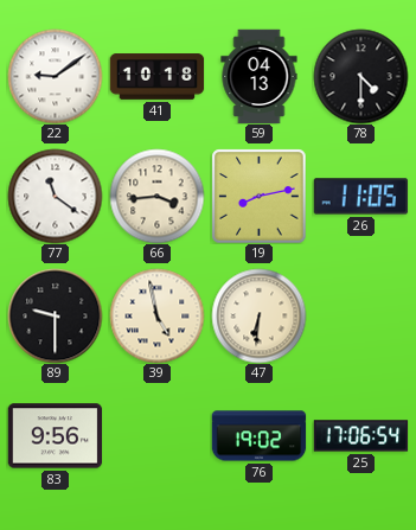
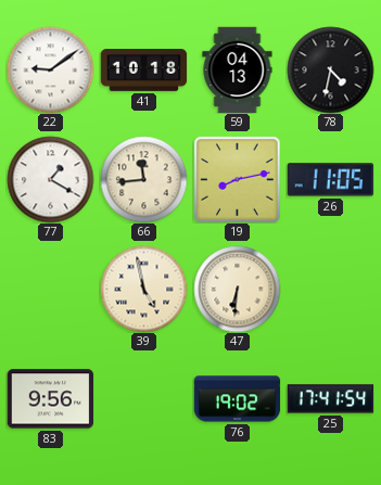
78: 4:30 -> 4:32 (330, 69)
77: 11:21 -> 1:20 (50, 179)
66: 3:44 -> 11:44 (143, 179)
89: 9:30 -> none (55, 315)
25: 17:06 -> 17:41 (330, 399)
